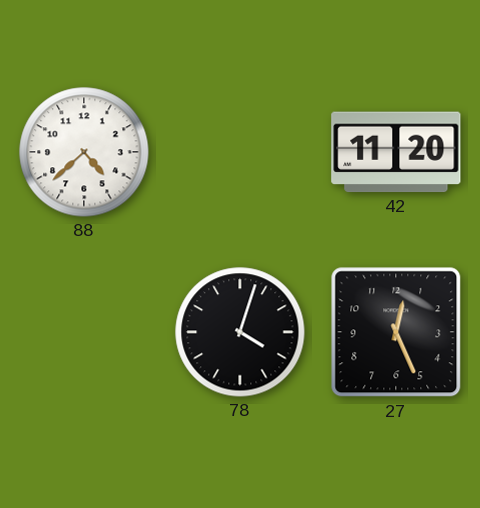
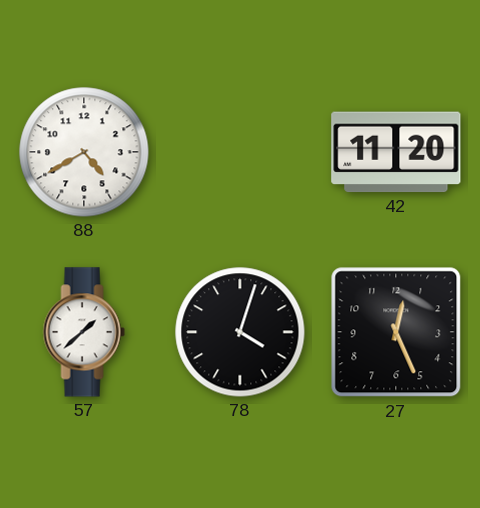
88: 4:38 -> 4:40 (84, 152)
57: none -> 1:38 (84, 332)
